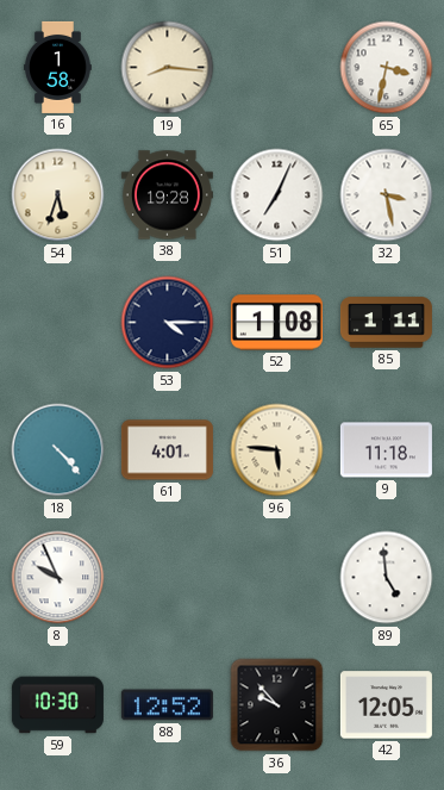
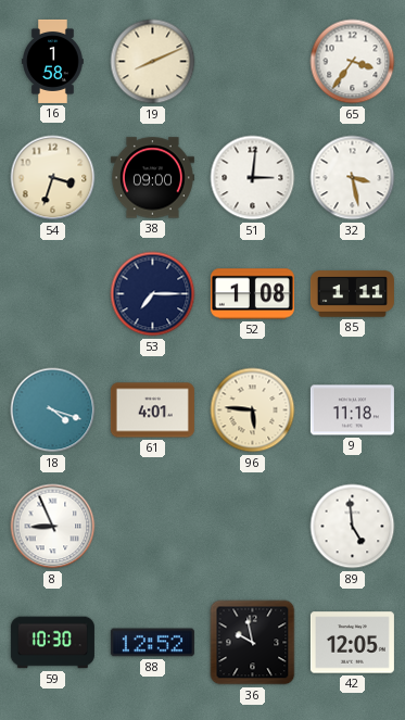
19: 8:16 -> 8:11 (153, 62)
65: 3:32 -> 3:36 (353, 62)
54: 5:33 -> 3:33 (53, 178)
38: 19:28 -> 09:00 (152, 178)
51: 7:04 -> 3:01 (253, 178)
53: 4:15 -> 7:15 (153, 294)
18: 4:23 -> 4:18 (53, 410)
8: 9:56 -> 8:56 (53, 527)
36: 9:53 -> 9:58 (253, 643)
